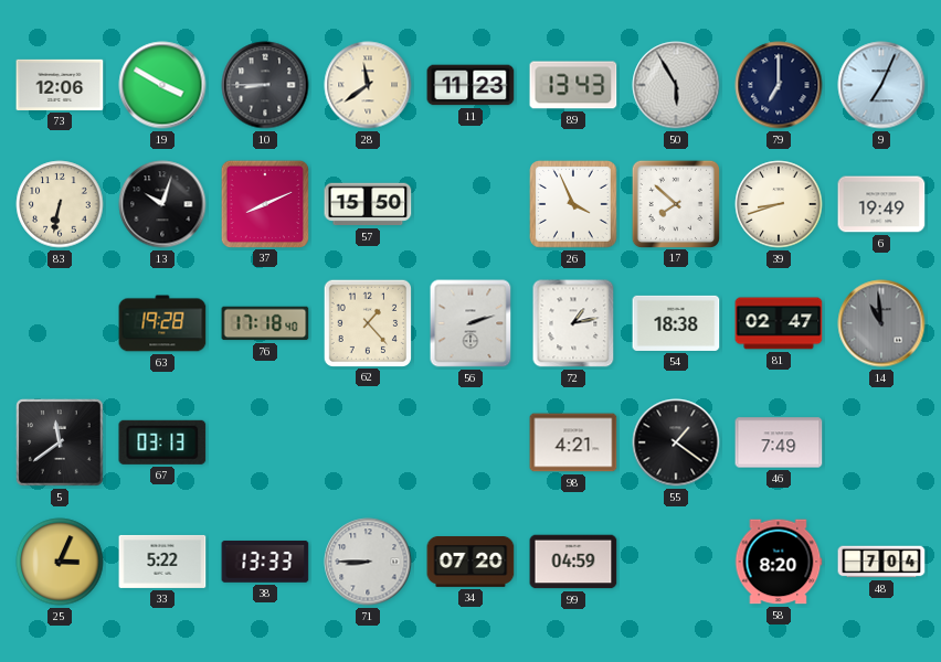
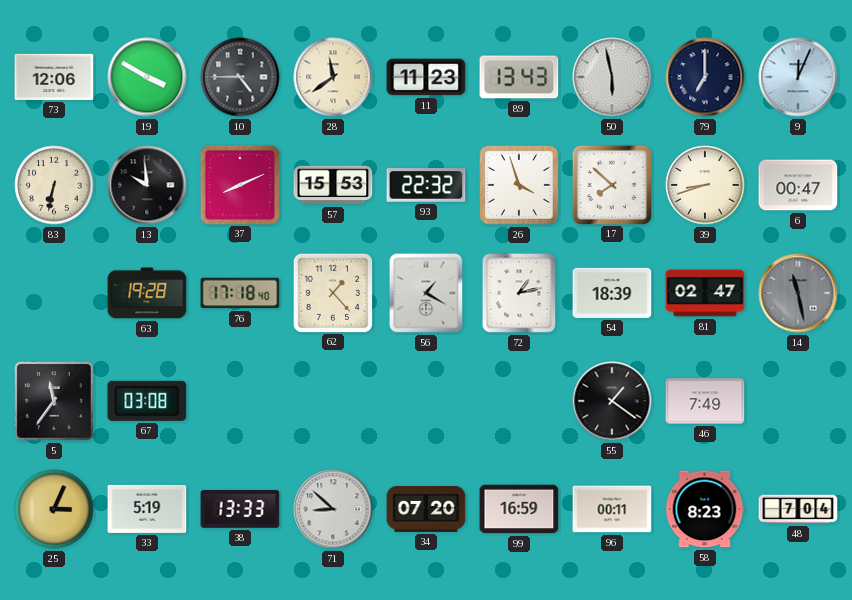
10: 8:45 -> 4:45 (240, 77)
50: 5:55 -> 5:58 (612, 77)
9: 7:04 -> 12:04 (798, 77)
13: 10:03 -> 9:59 (147, 185)
57: 15:50 -> 15:53 (333, 185)
93: none -> 22:32 (426, 185)
26: 3:56 -> 3:57 (520, 186)
6: 19:49 -> 00:47 (798, 185)
56: 2:12 -> 1:20 (426, 293)
54: 18:38 -> 18:39 (612, 293)
14: 10:59 -> 11:28 (798, 293)
5: 11:39 -> 11:36 (54, 401)
67: 03:13 -> 03:08 (147, 401)
98: 4:21 -> none (573, 442)
33: 5:22 -> 5:19 (147, 509)
71: 8:45 -> 8:52 (333, 509)
99: 04:59 -> 16:59 (519, 509)
96: none -> 00:11 (612, 509)
58: 8:20 -> 8:23 (705, 509)
